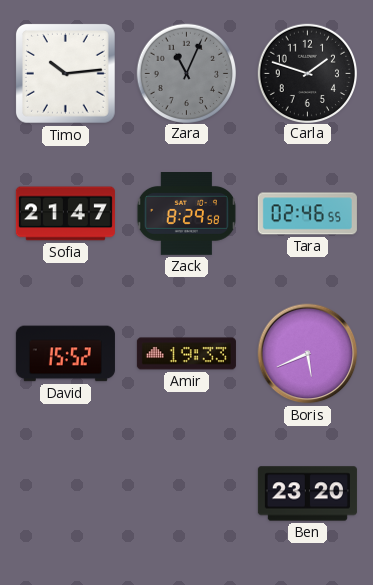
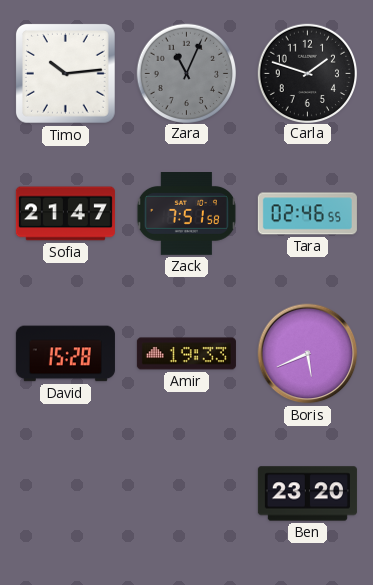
Zack: 8:29 -> 7:51 (186, 214)
David: 15:52 -> 15:28 (65, 354)
